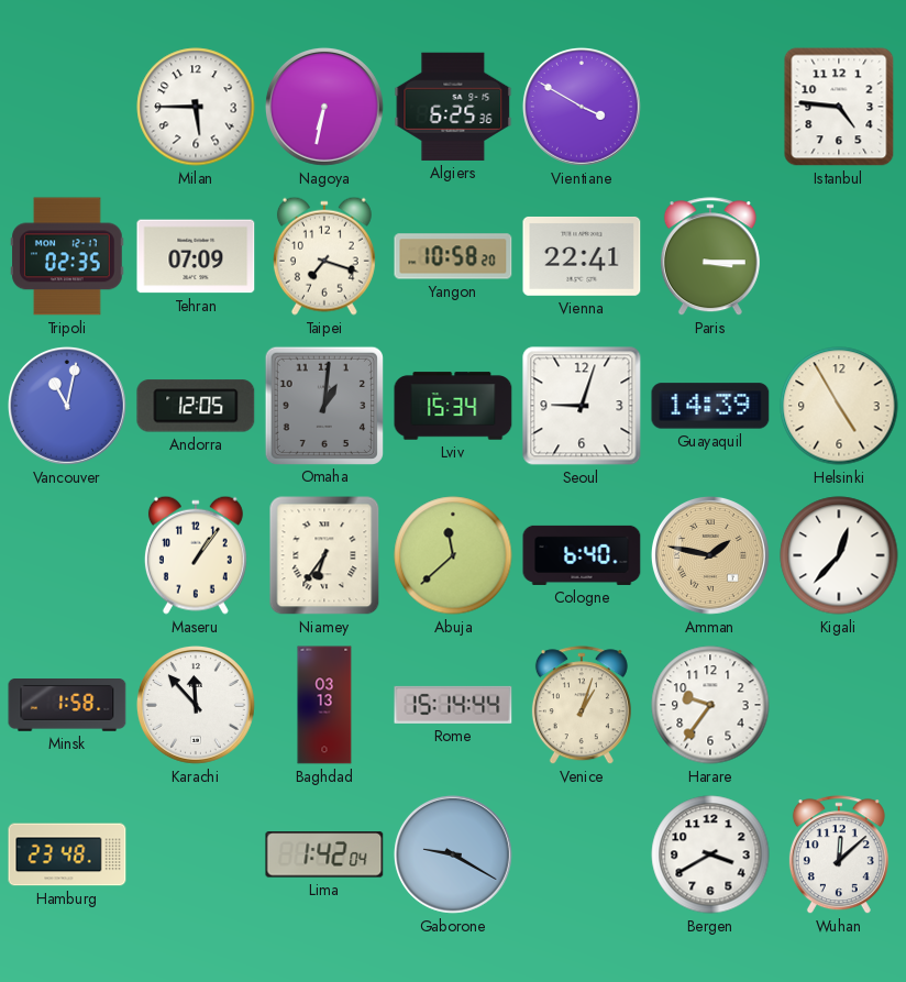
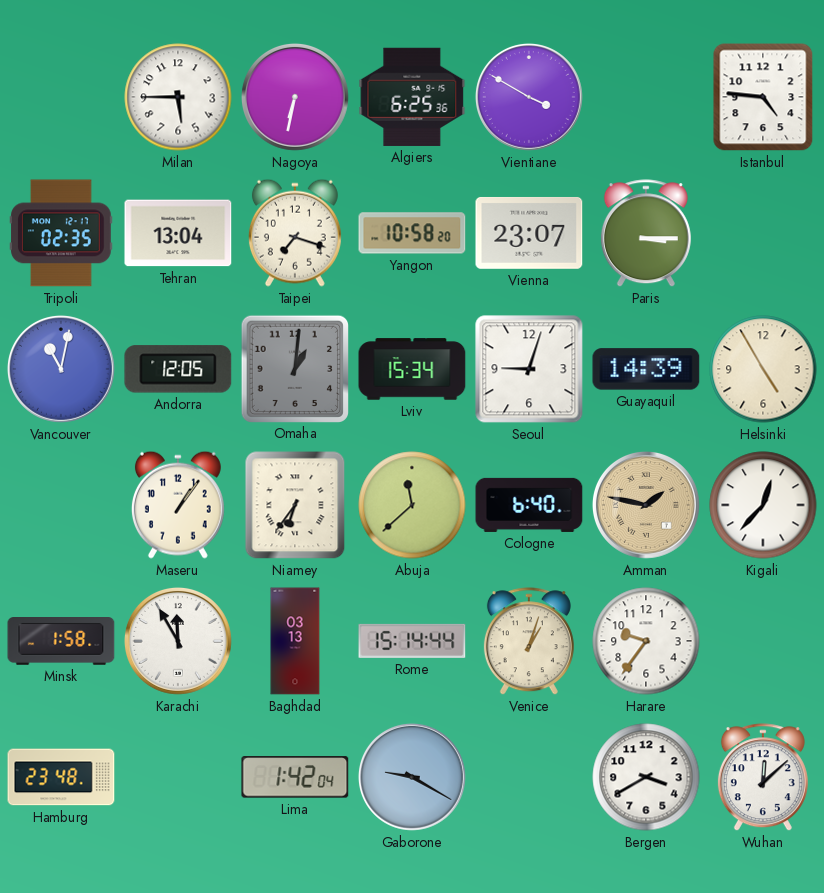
Tehran: 07:09 -> 13:04 (178, 233)
Vienna: 22:41 -> 23:07 (529, 233)
Karachi: 11:53 -> 11:55 (178, 641)
